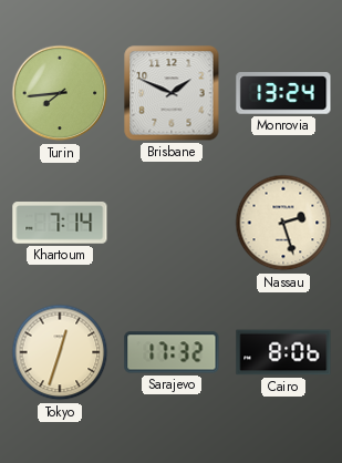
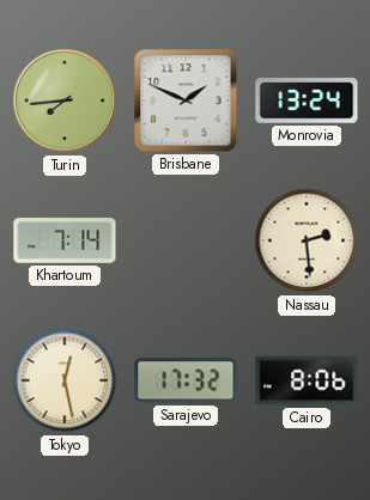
Nassau: 2:27 -> 2:29 (307, 240)
Tokyo: 12:33 -> 12:28 (65, 380)
